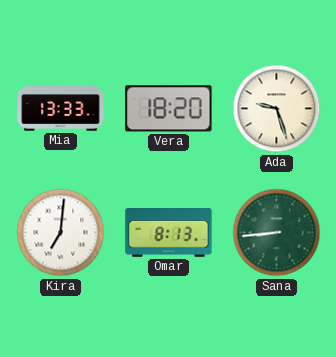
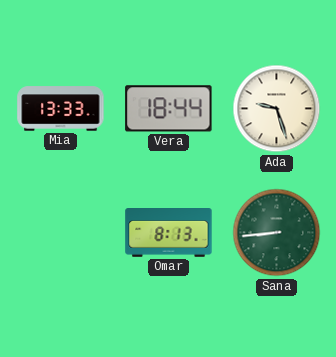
Vera: 18:20 -> 18:44 (169, 109)
Kira: 7:01 -> none (61, 233)
